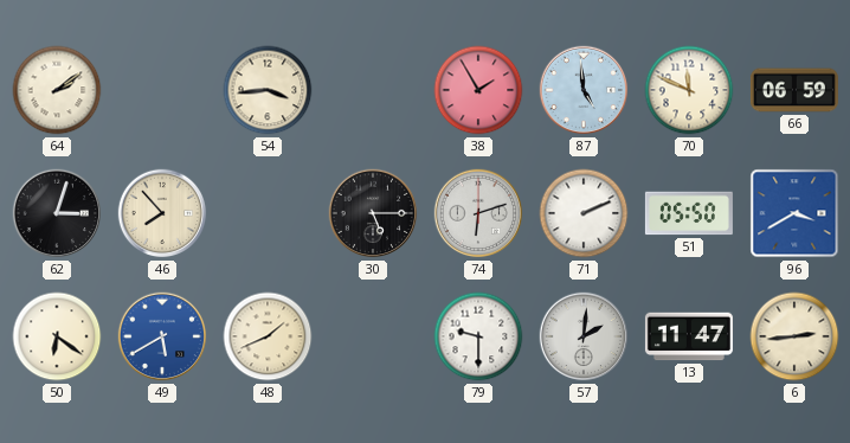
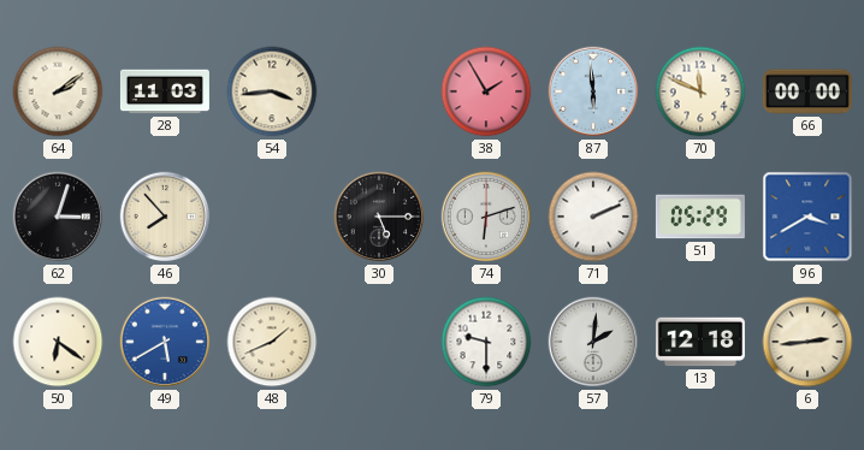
28: none -> 11:03 (165, 91)
87: 4:59 -> 5:59 (593, 91)
66: 06:59 -> 00:00 (807, 91)
51: 05:50 -> 05:29 (700, 217)
13: 11:47 -> 12:18 (700, 342)
